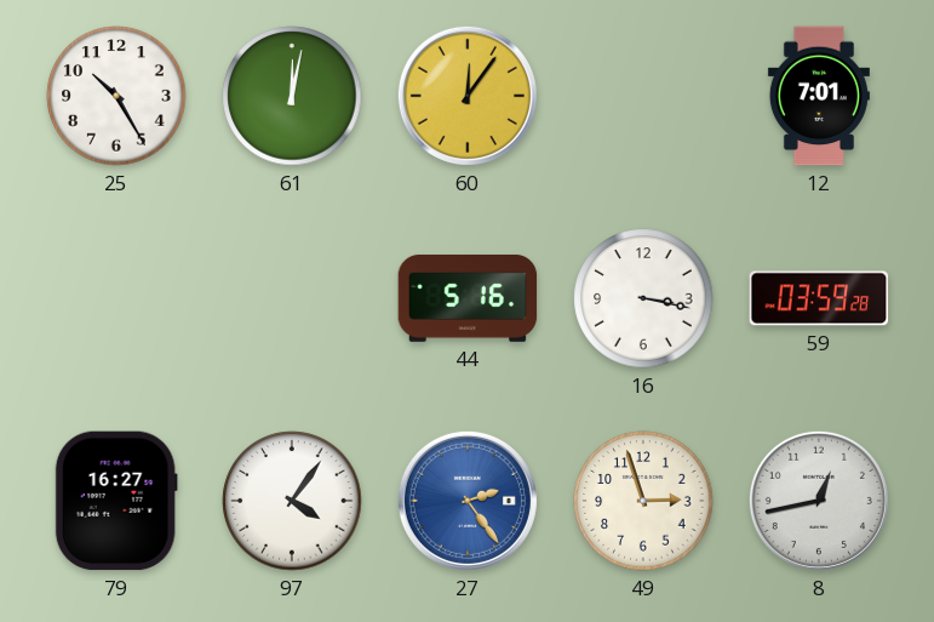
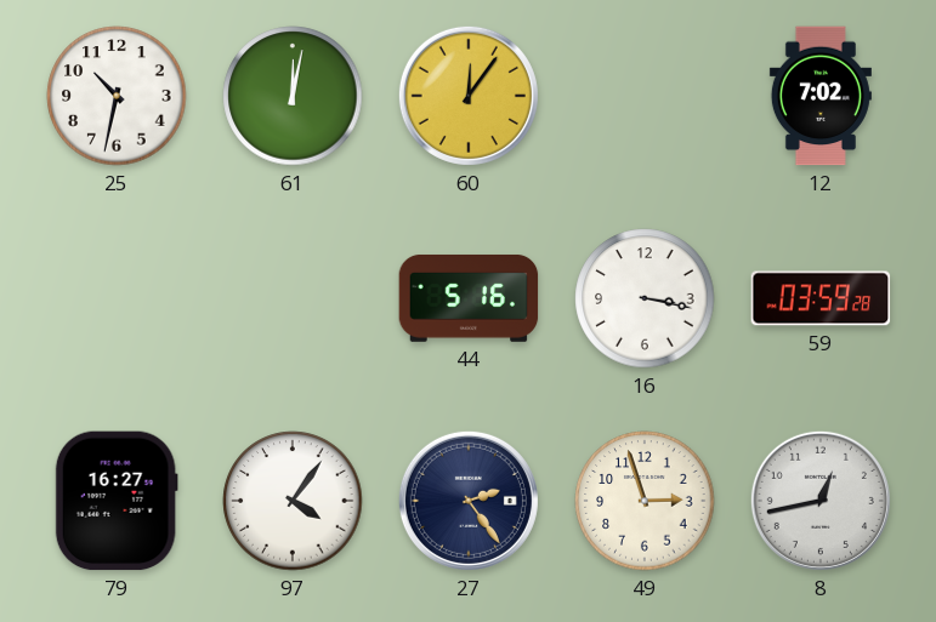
25: 10:25 -> 10:32 (117, 96)
12: 7:01 -> 7:02 (821, 96)
27 dial: blue -> navy (469, 501)
